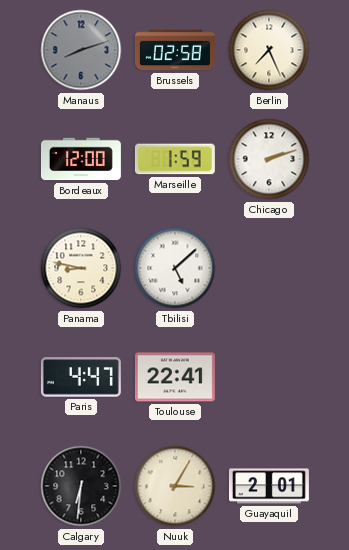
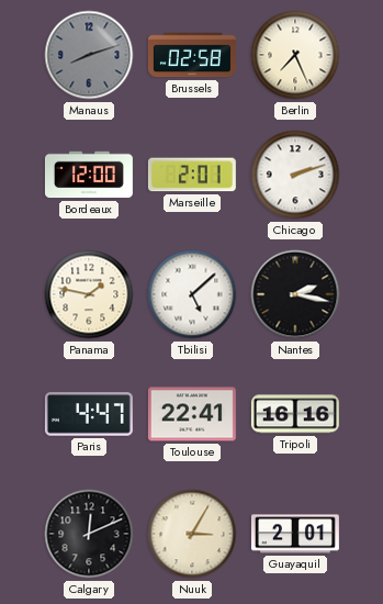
Marseille: 1:59 -> 2:01 (192, 175)
Panama: 8:47 -> 1:47 (89, 294)
Nantes: none -> 2:17 (295, 294)
Tripoli: none -> 16:16 (295, 414)
Calgary: 6:31 -> 12:11 (89, 534)
